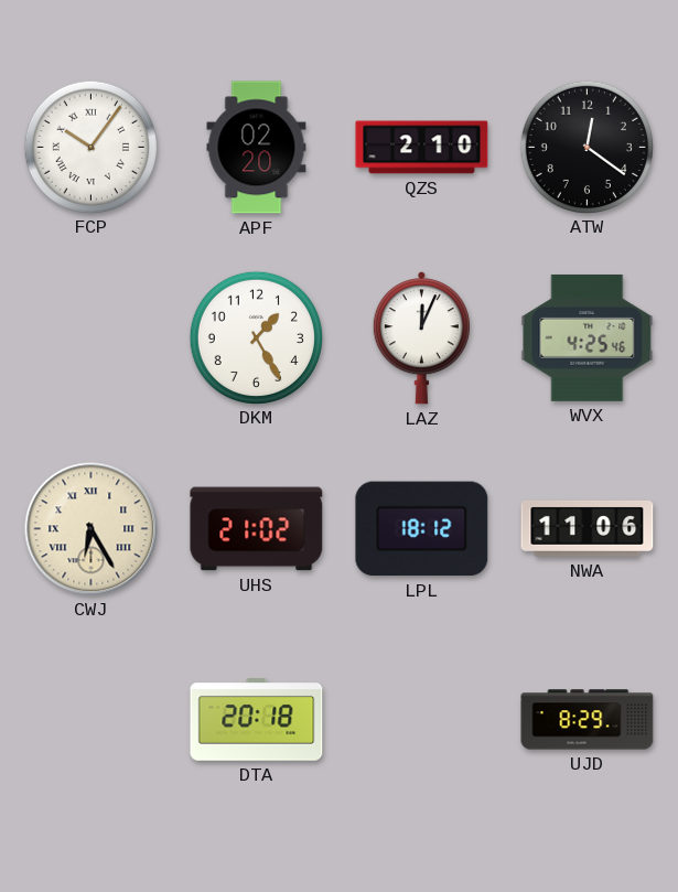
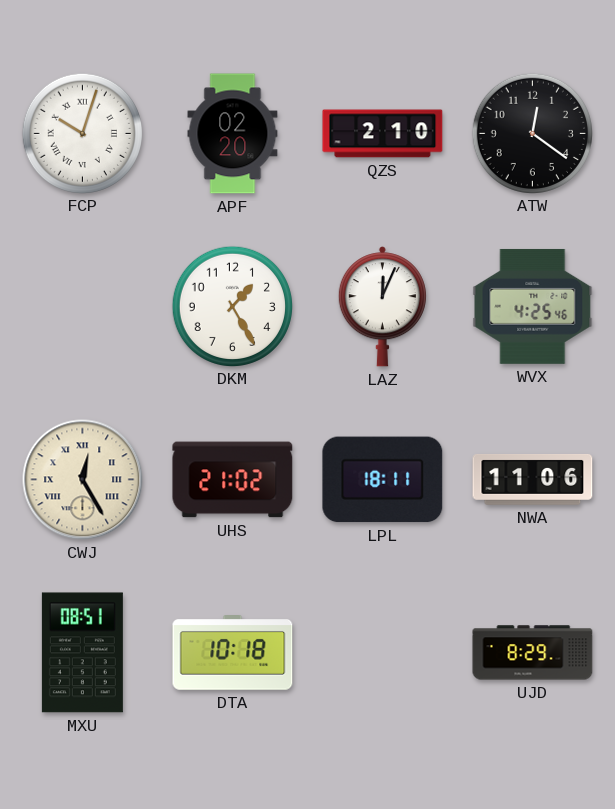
FCP: 10:06 -> 10:03 (82, 133)
CWJ: 6:25 -> 12:25 (83, 480)
LPL: 18:12 -> 18:11 (383, 480)
MXU: none -> 08:51 (82, 653)
DTA: 20:18 -> 10:18 (233, 653)
